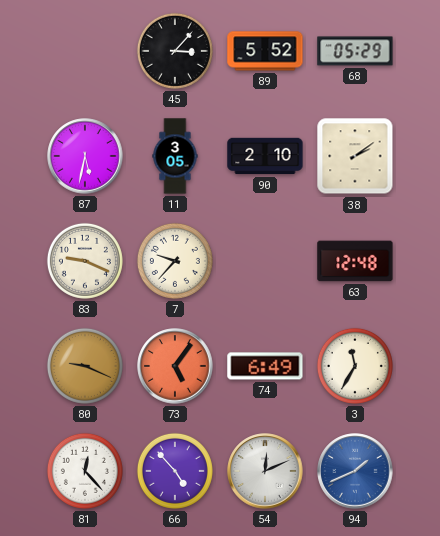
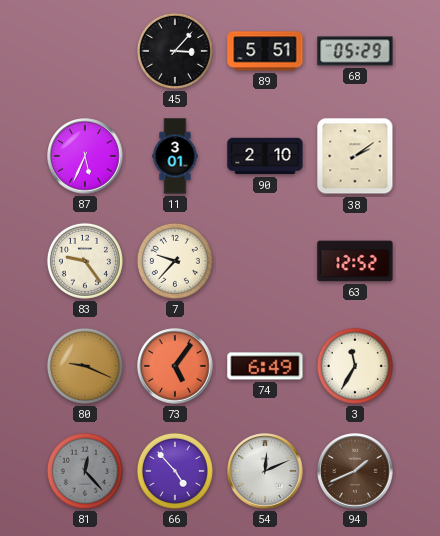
89: 5:52 -> 5:51 (265, 51)
87: 5:32 -> 5:34 (85, 156)
11: 3:05 -> 3:01 (175, 156)
83: 9:19 -> 9:24 (85, 261)
63: 12:48 -> 12:52 (355, 261)
81 dial: white -> grey (85, 471)
94 dial: blue -> brown (355, 471)
